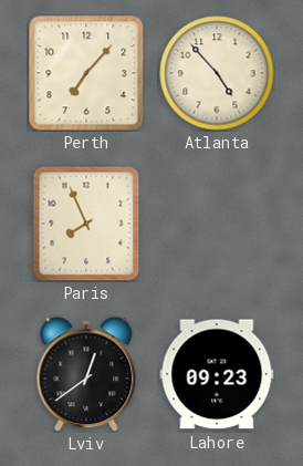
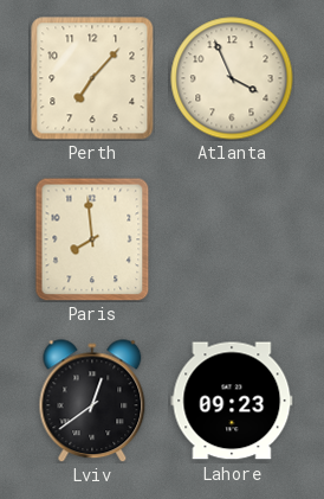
Atlanta: 4:53 -> 3:56 (232, 78)
Paris: 7:56 -> 7:59 (92, 239)
